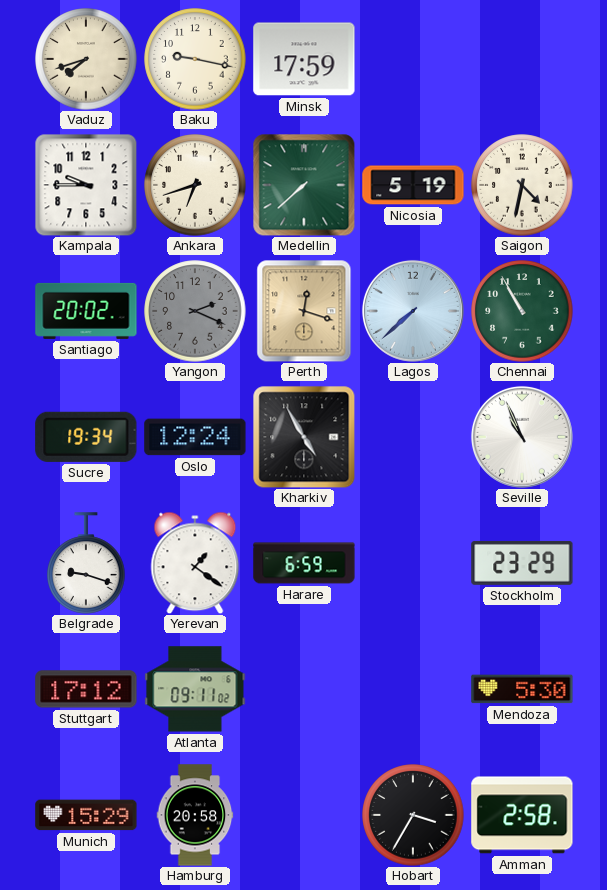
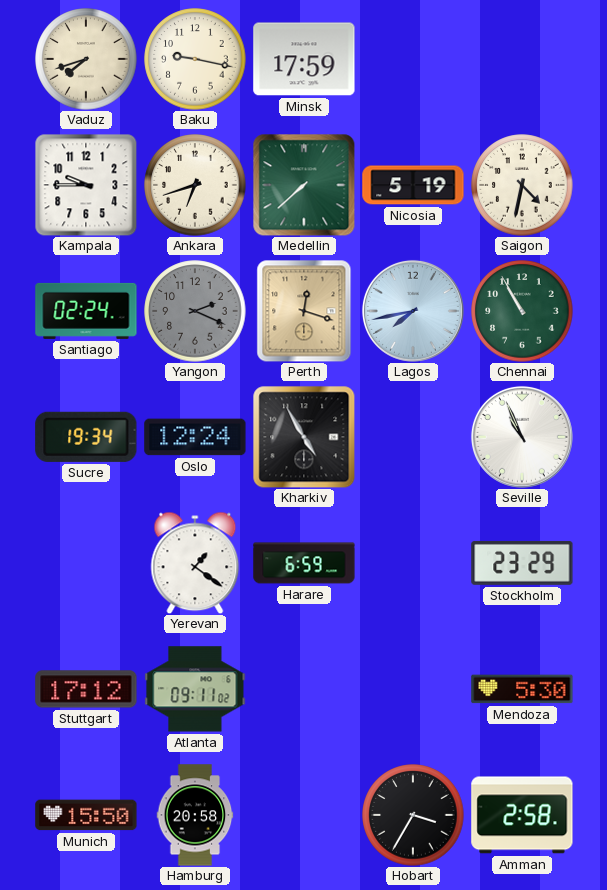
Santiago: 20:02 -> 02:24 (86, 311)
Lagos: 7:38 -> 7:43 (413, 311)
Belgrade: 9:18 -> none (86, 563)
Munich: 15:29 -> 15:50 (86, 815)
